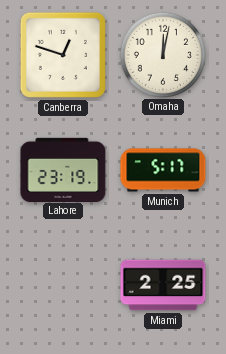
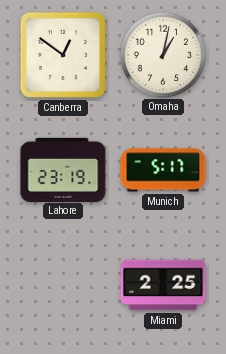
Canberra: 12:48 -> 12:51 (63, 55)
Omaha: 12:02 -> 1:02 (162, 54)
